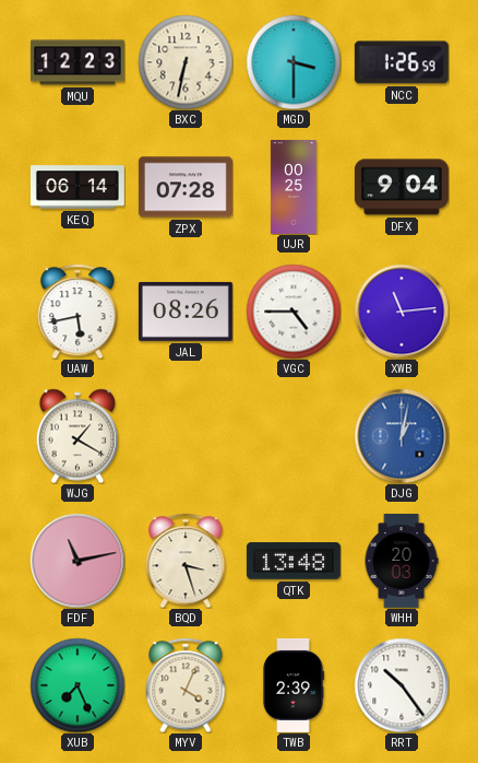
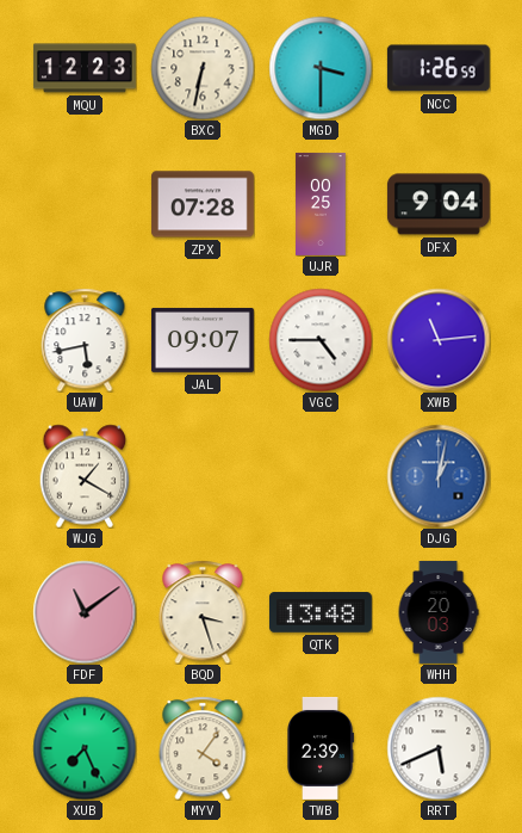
KEQ: 06:14 -> none (77, 187)
JAL: 08:26 -> 09:07 (203, 340)
FDF: 11:13 -> 11:09 (85, 612)
MYV: 4:04 -> 4:06 (203, 748)
RRT: 10:24 -> 5:41 (439, 748)
